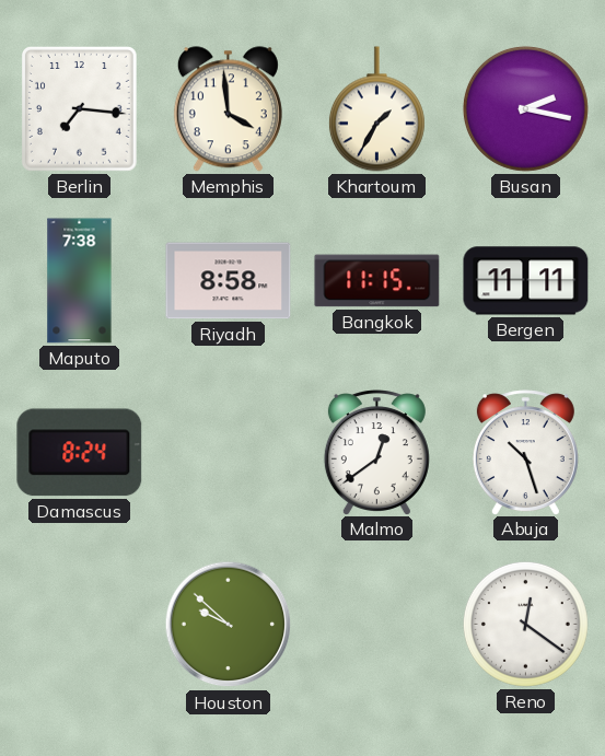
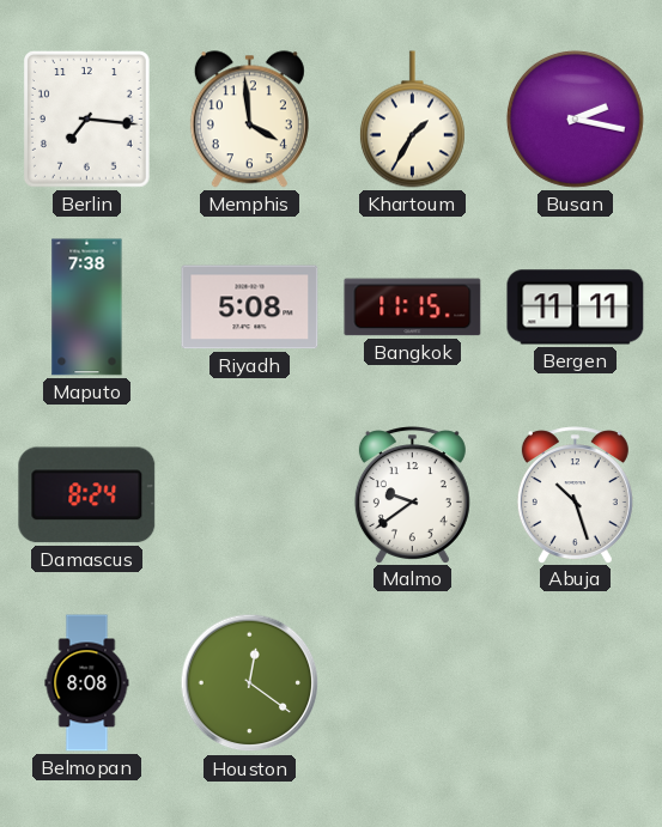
Riyadh: 8:58 -> 5:08 (250, 308)
Malmo: 12:39 -> 9:39 (412, 494)
Belmopan: none -> 8:08 (87, 683)
Houston: 9:52 -> 12:21 (250, 683)
Reno: 12:21 -> none (525, 624)
